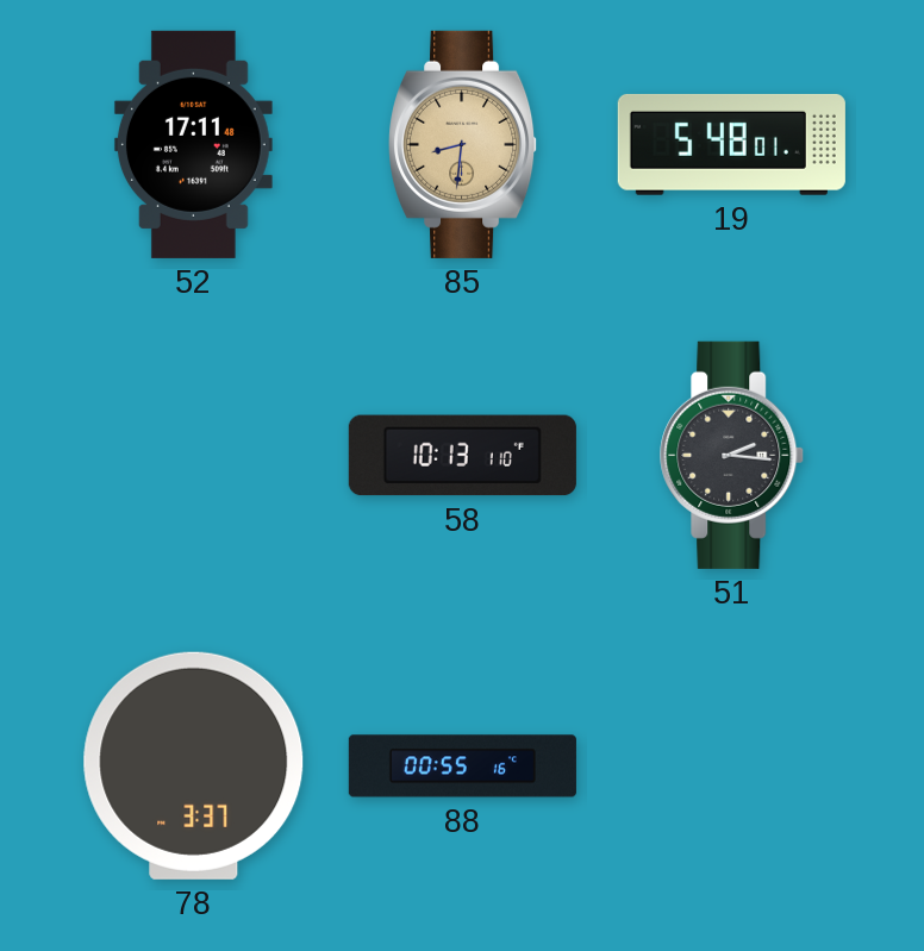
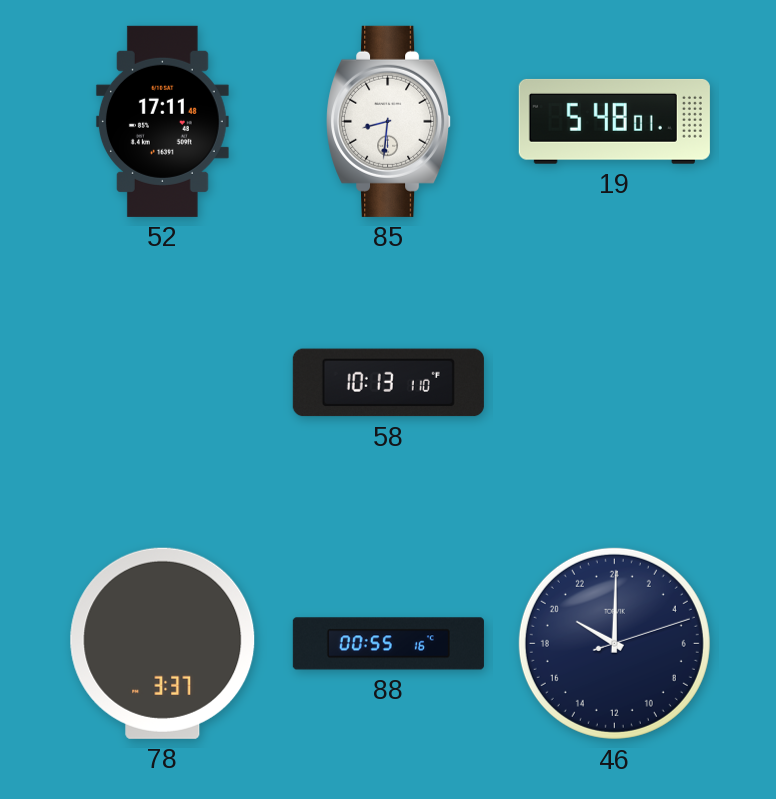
85 dial: champagne -> white (389, 121)
51: 2:16 -> none (732, 455)
46: none -> 20:00 (614, 643)
